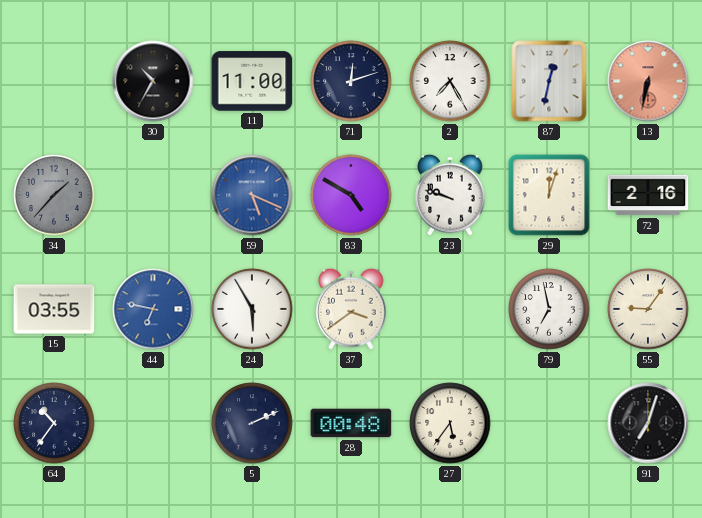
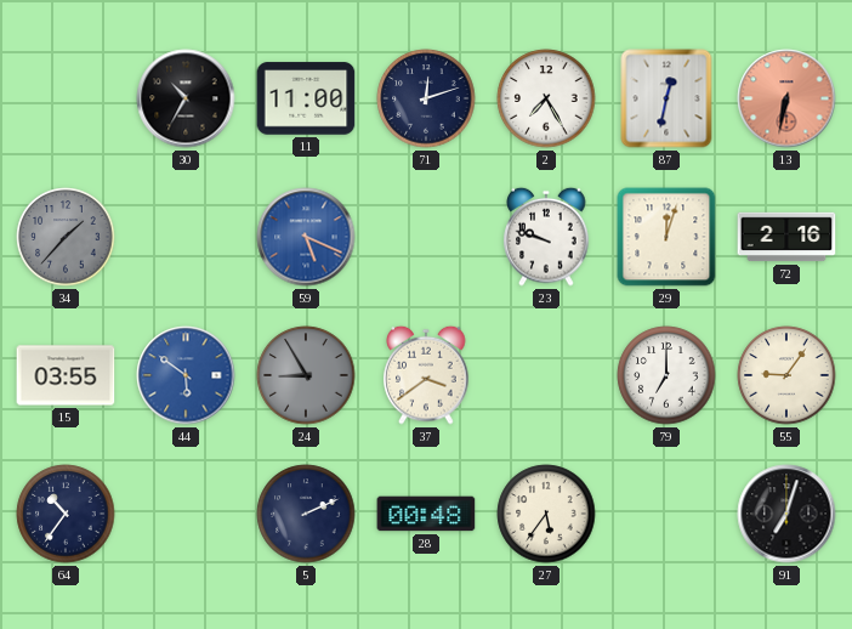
83: 4:50 -> none (351, 195)
44: 6:47 -> 5:51 (186, 375)
24: 5:55 -> 8:55 (306, 375)
24 dial: white -> grey (306, 375)
79: 6:58 -> 7:00 (666, 375)
